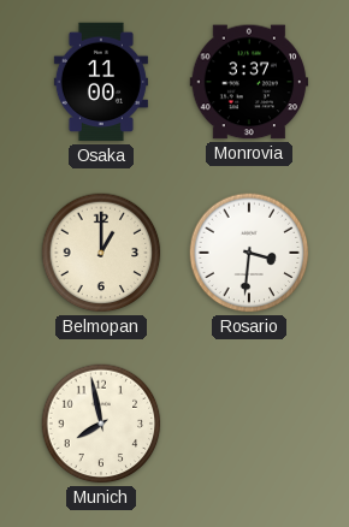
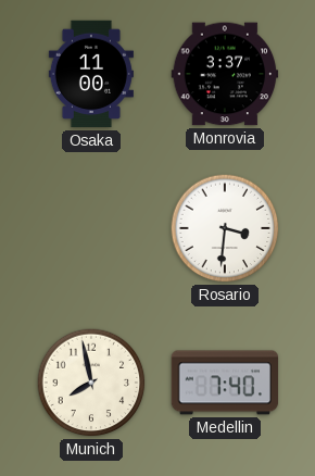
Belmopan: 1:00 -> none (101, 253)
Medellin: none -> 7:40 (225, 383)
